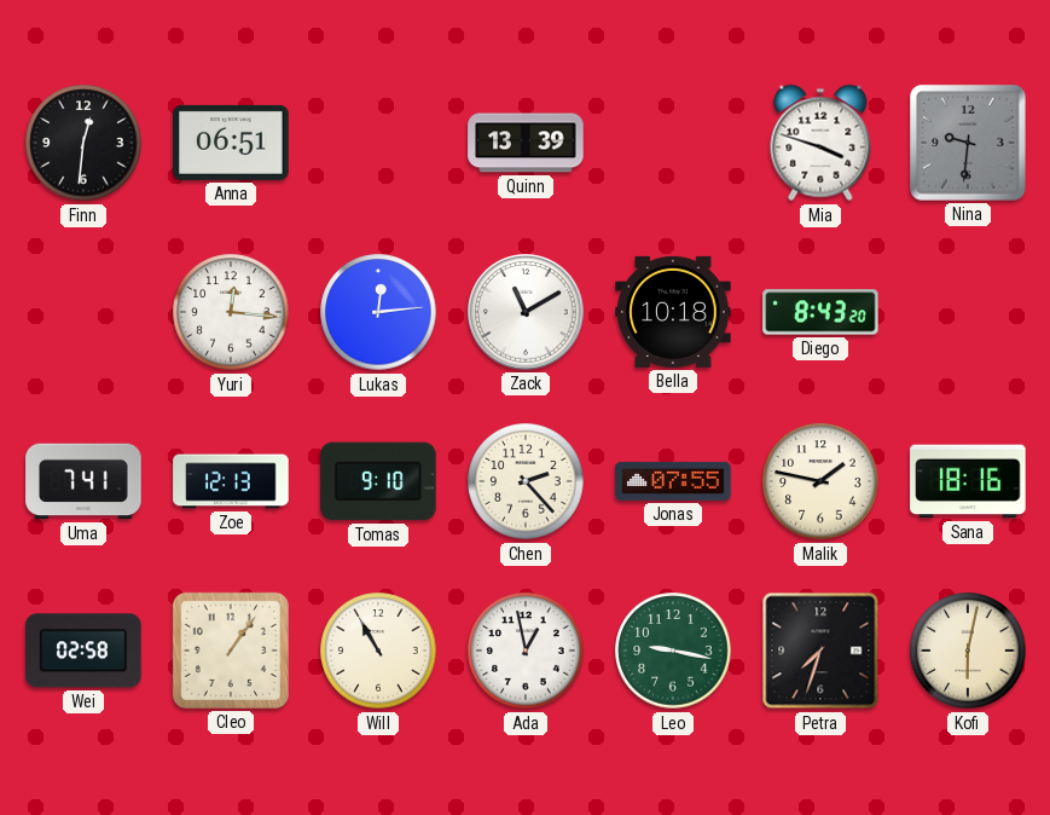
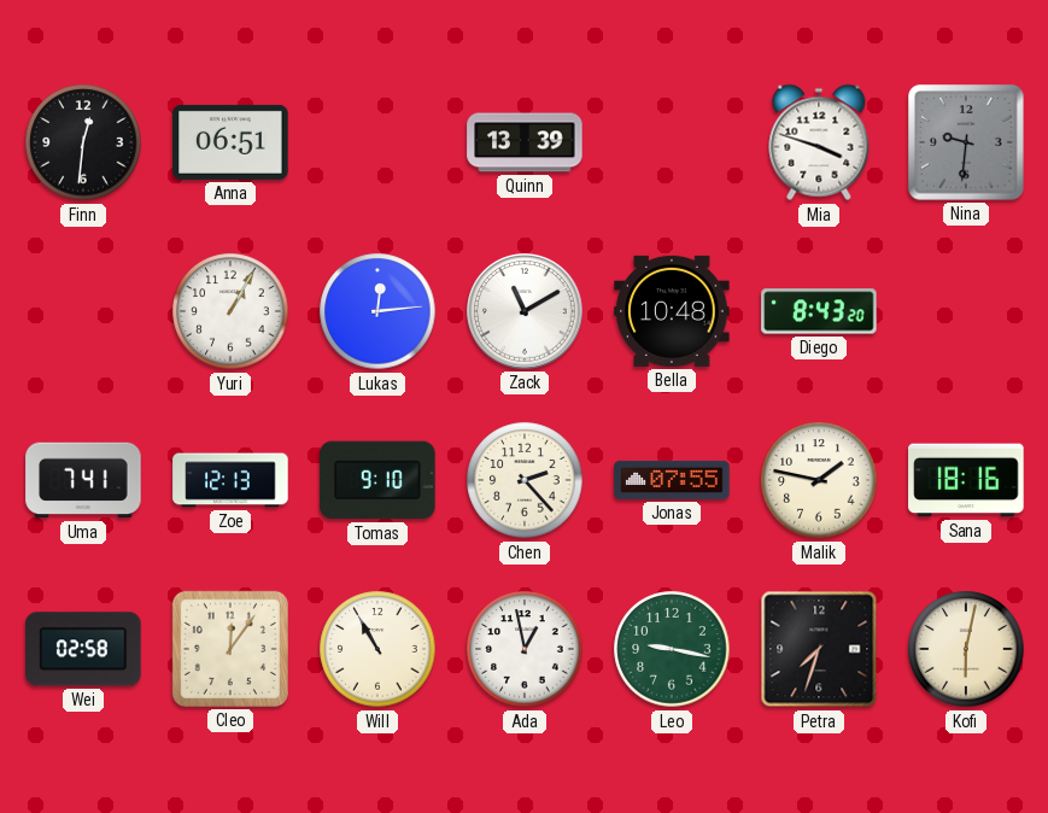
Yuri: 12:16 -> 1:05 (230, 311)
Bella: 10:18 -> 10:48 (672, 311)
Cleo: 1:06 -> 12:06 (230, 649)
